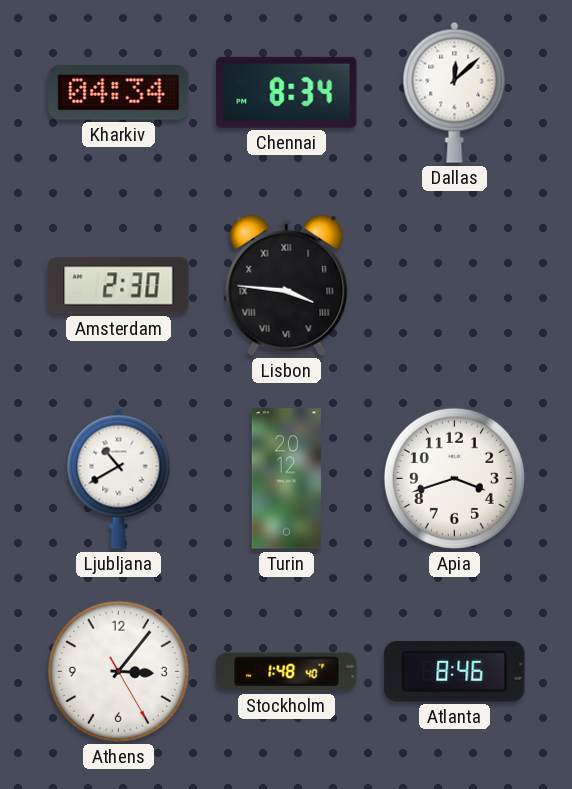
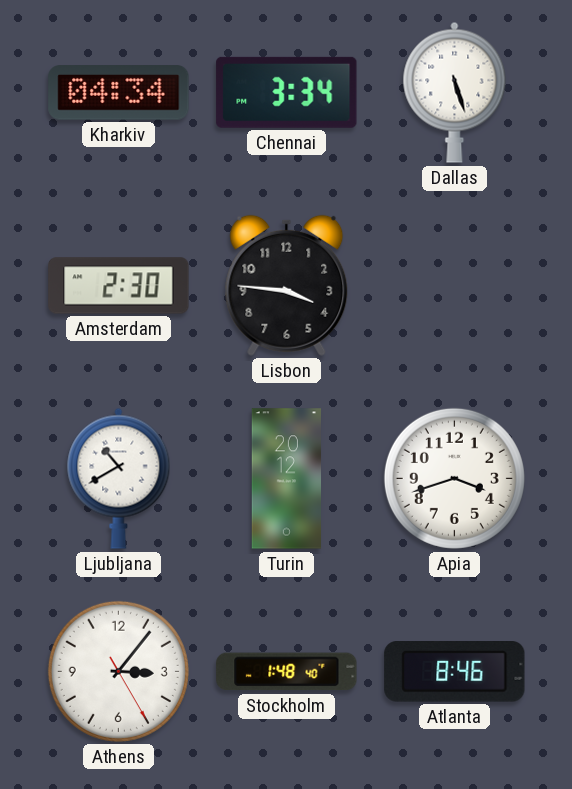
Chennai: 8:34 -> 3:34 (287, 92)
Dallas: 12:08 -> 5:27 (455, 92)
Lisbon numerals: Roman -> Arabic (287, 285)
